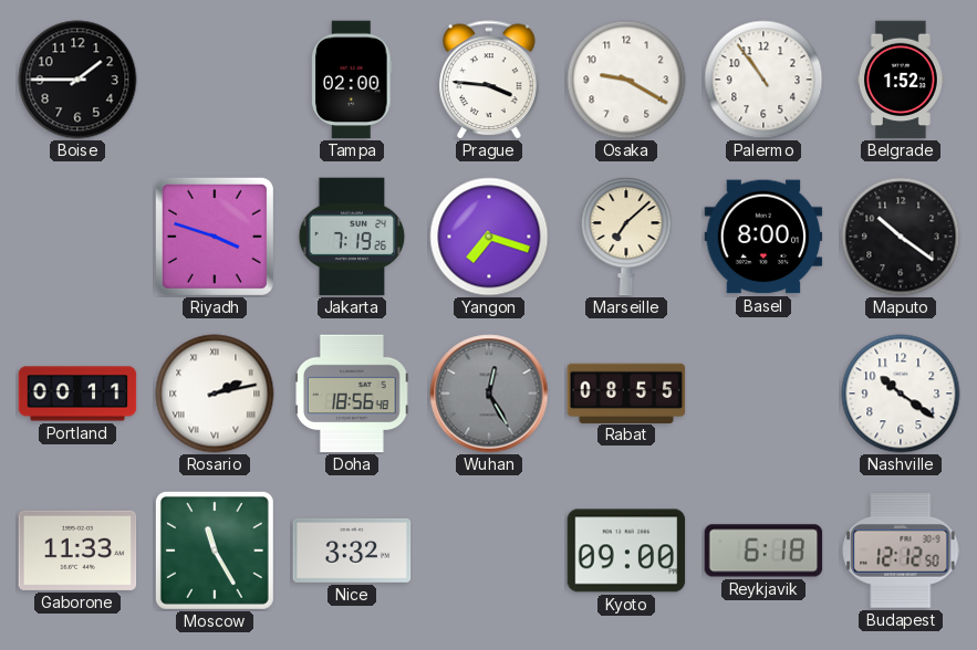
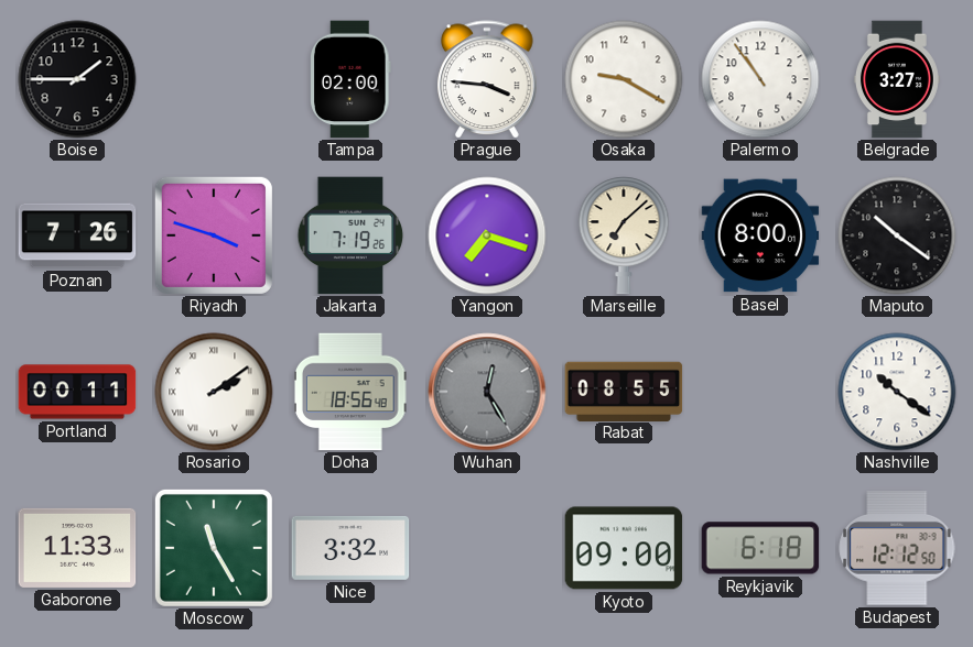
Belgrade: 1:52 -> 3:27 (897, 79)
Poznan: none -> 7:26 (77, 235)
Rosario: 2:13 -> 2:09 (214, 392)
